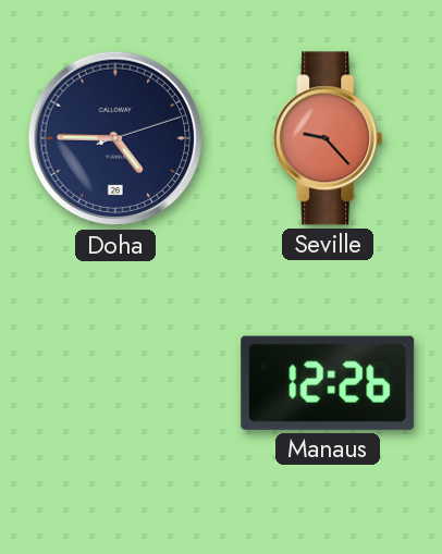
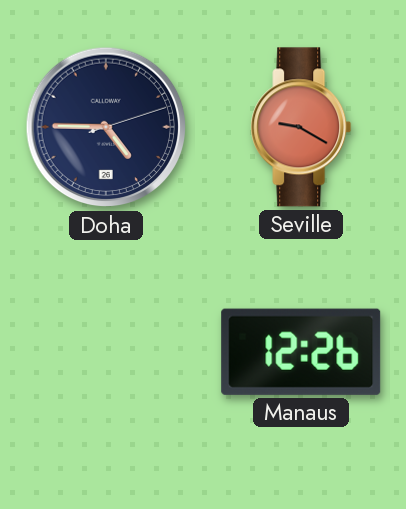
Seville: 9:23 -> 9:20 (301, 127)
